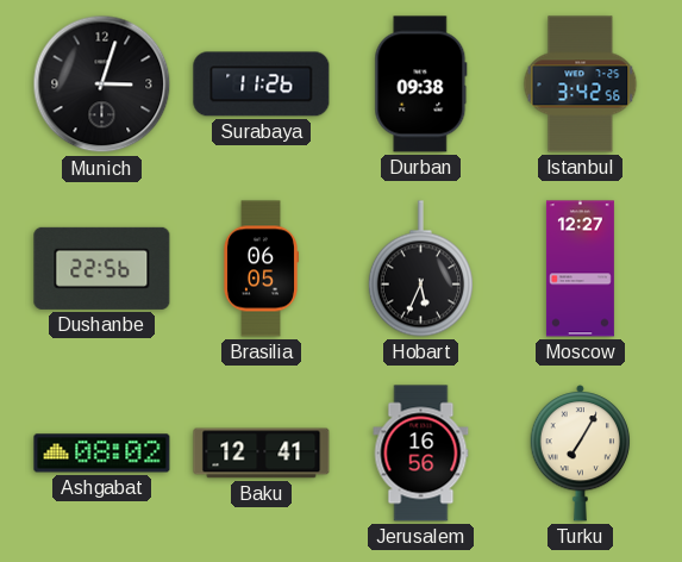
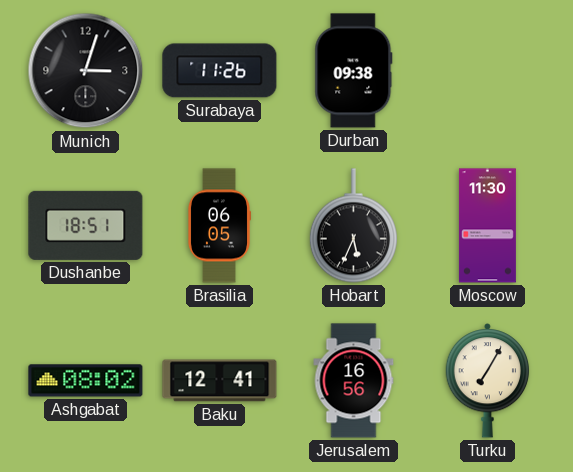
Istanbul: 3:42 -> none (581, 85)
Dushanbe: 22:56 -> 18:51 (86, 225)
Moscow: 12:27 -> 11:30 (487, 226)
